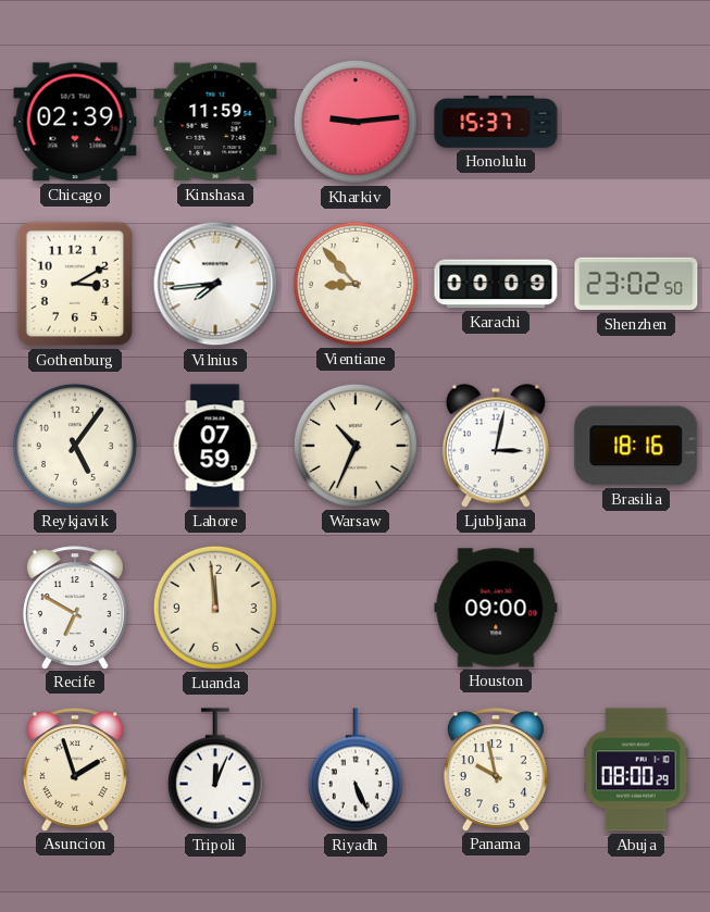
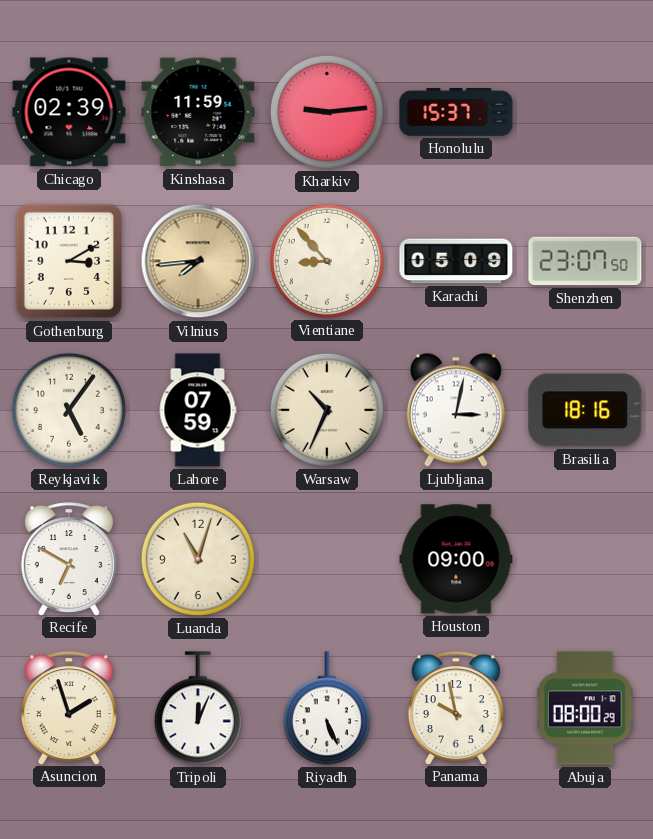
Vilnius dial: white -> champagne (198, 261)
Karachi: 00:09 -> 05:09 (456, 261)
Shenzhen: 23:02 -> 23:07 (585, 261)
Luanda: 11:59 -> 11:03 (198, 559)
